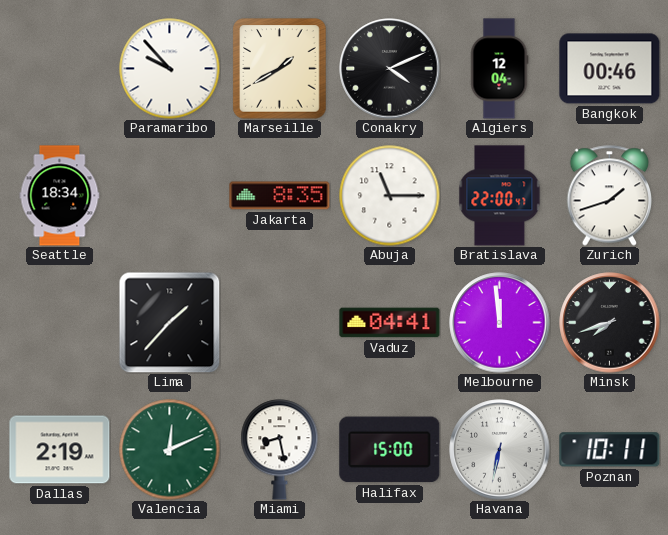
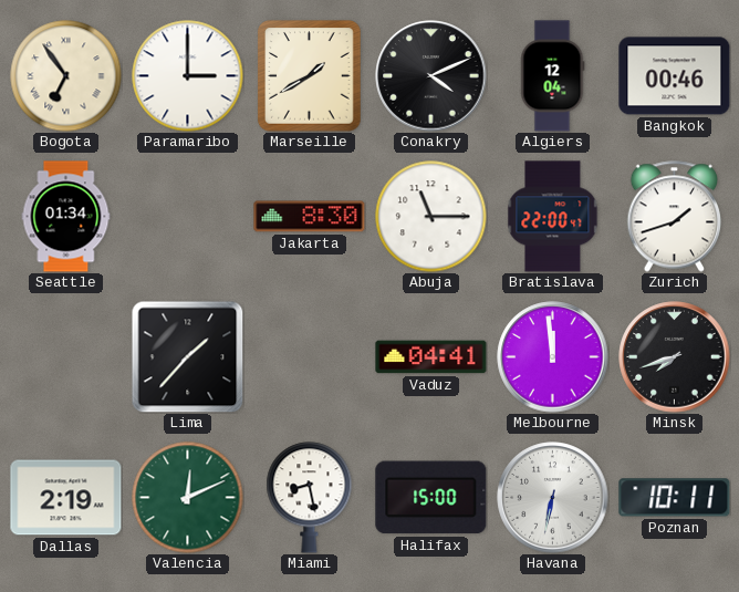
Bogota: none -> 6:54 (66, 76)
Paramaribo: 9:53 -> 3:00 (188, 76)
Seattle: 18:34 -> 01:34 (66, 217)
Jakarta: 8:35 -> 8:30 (310, 217)
